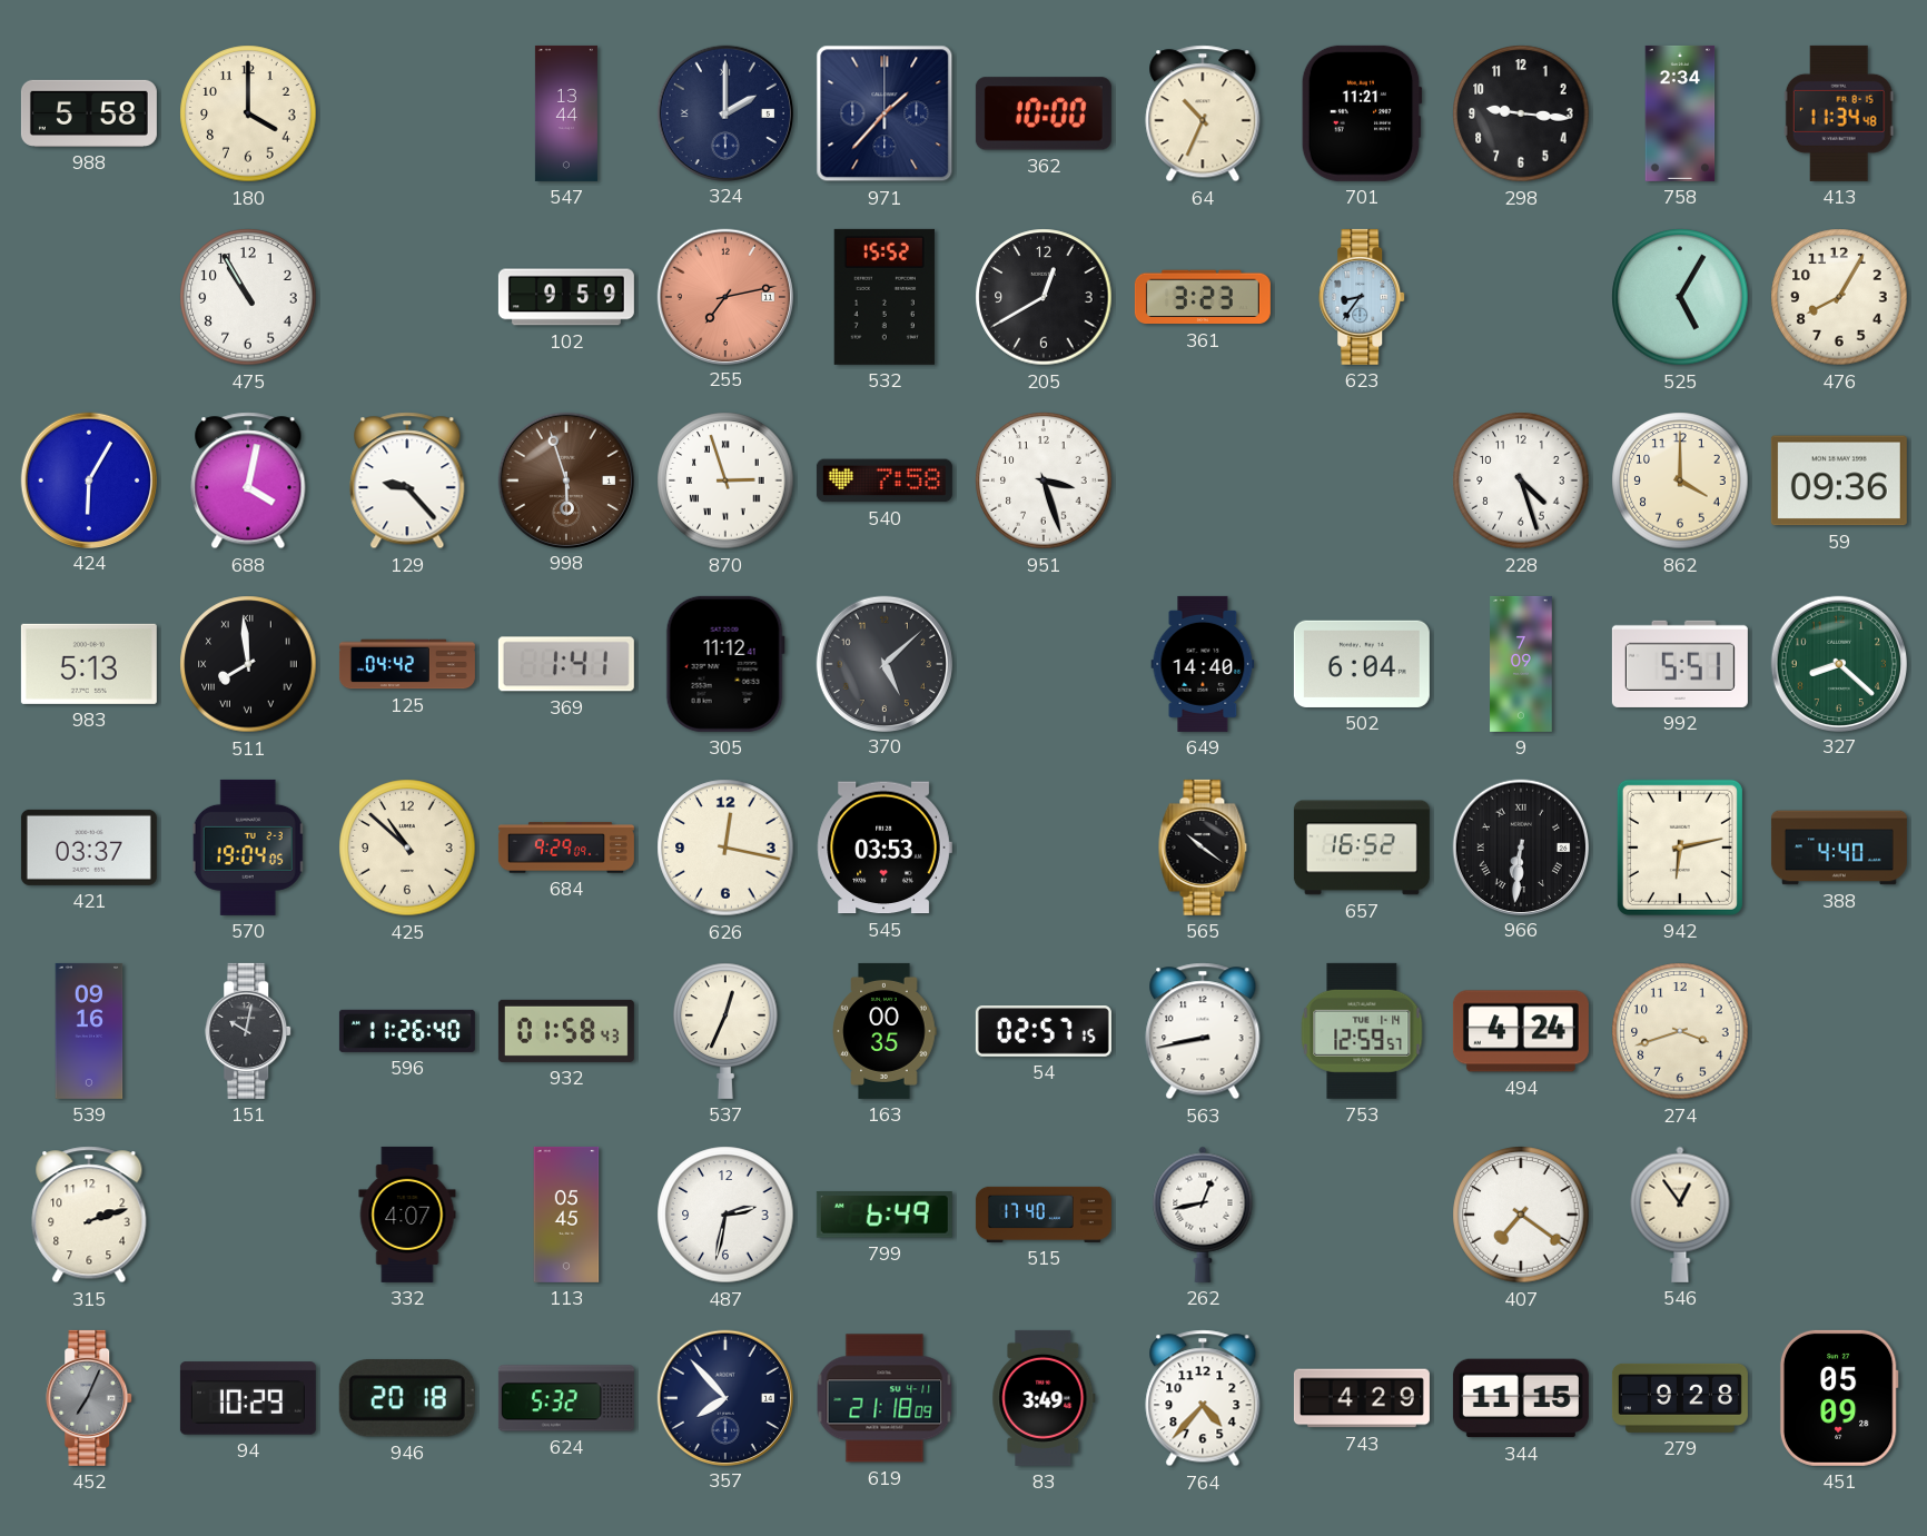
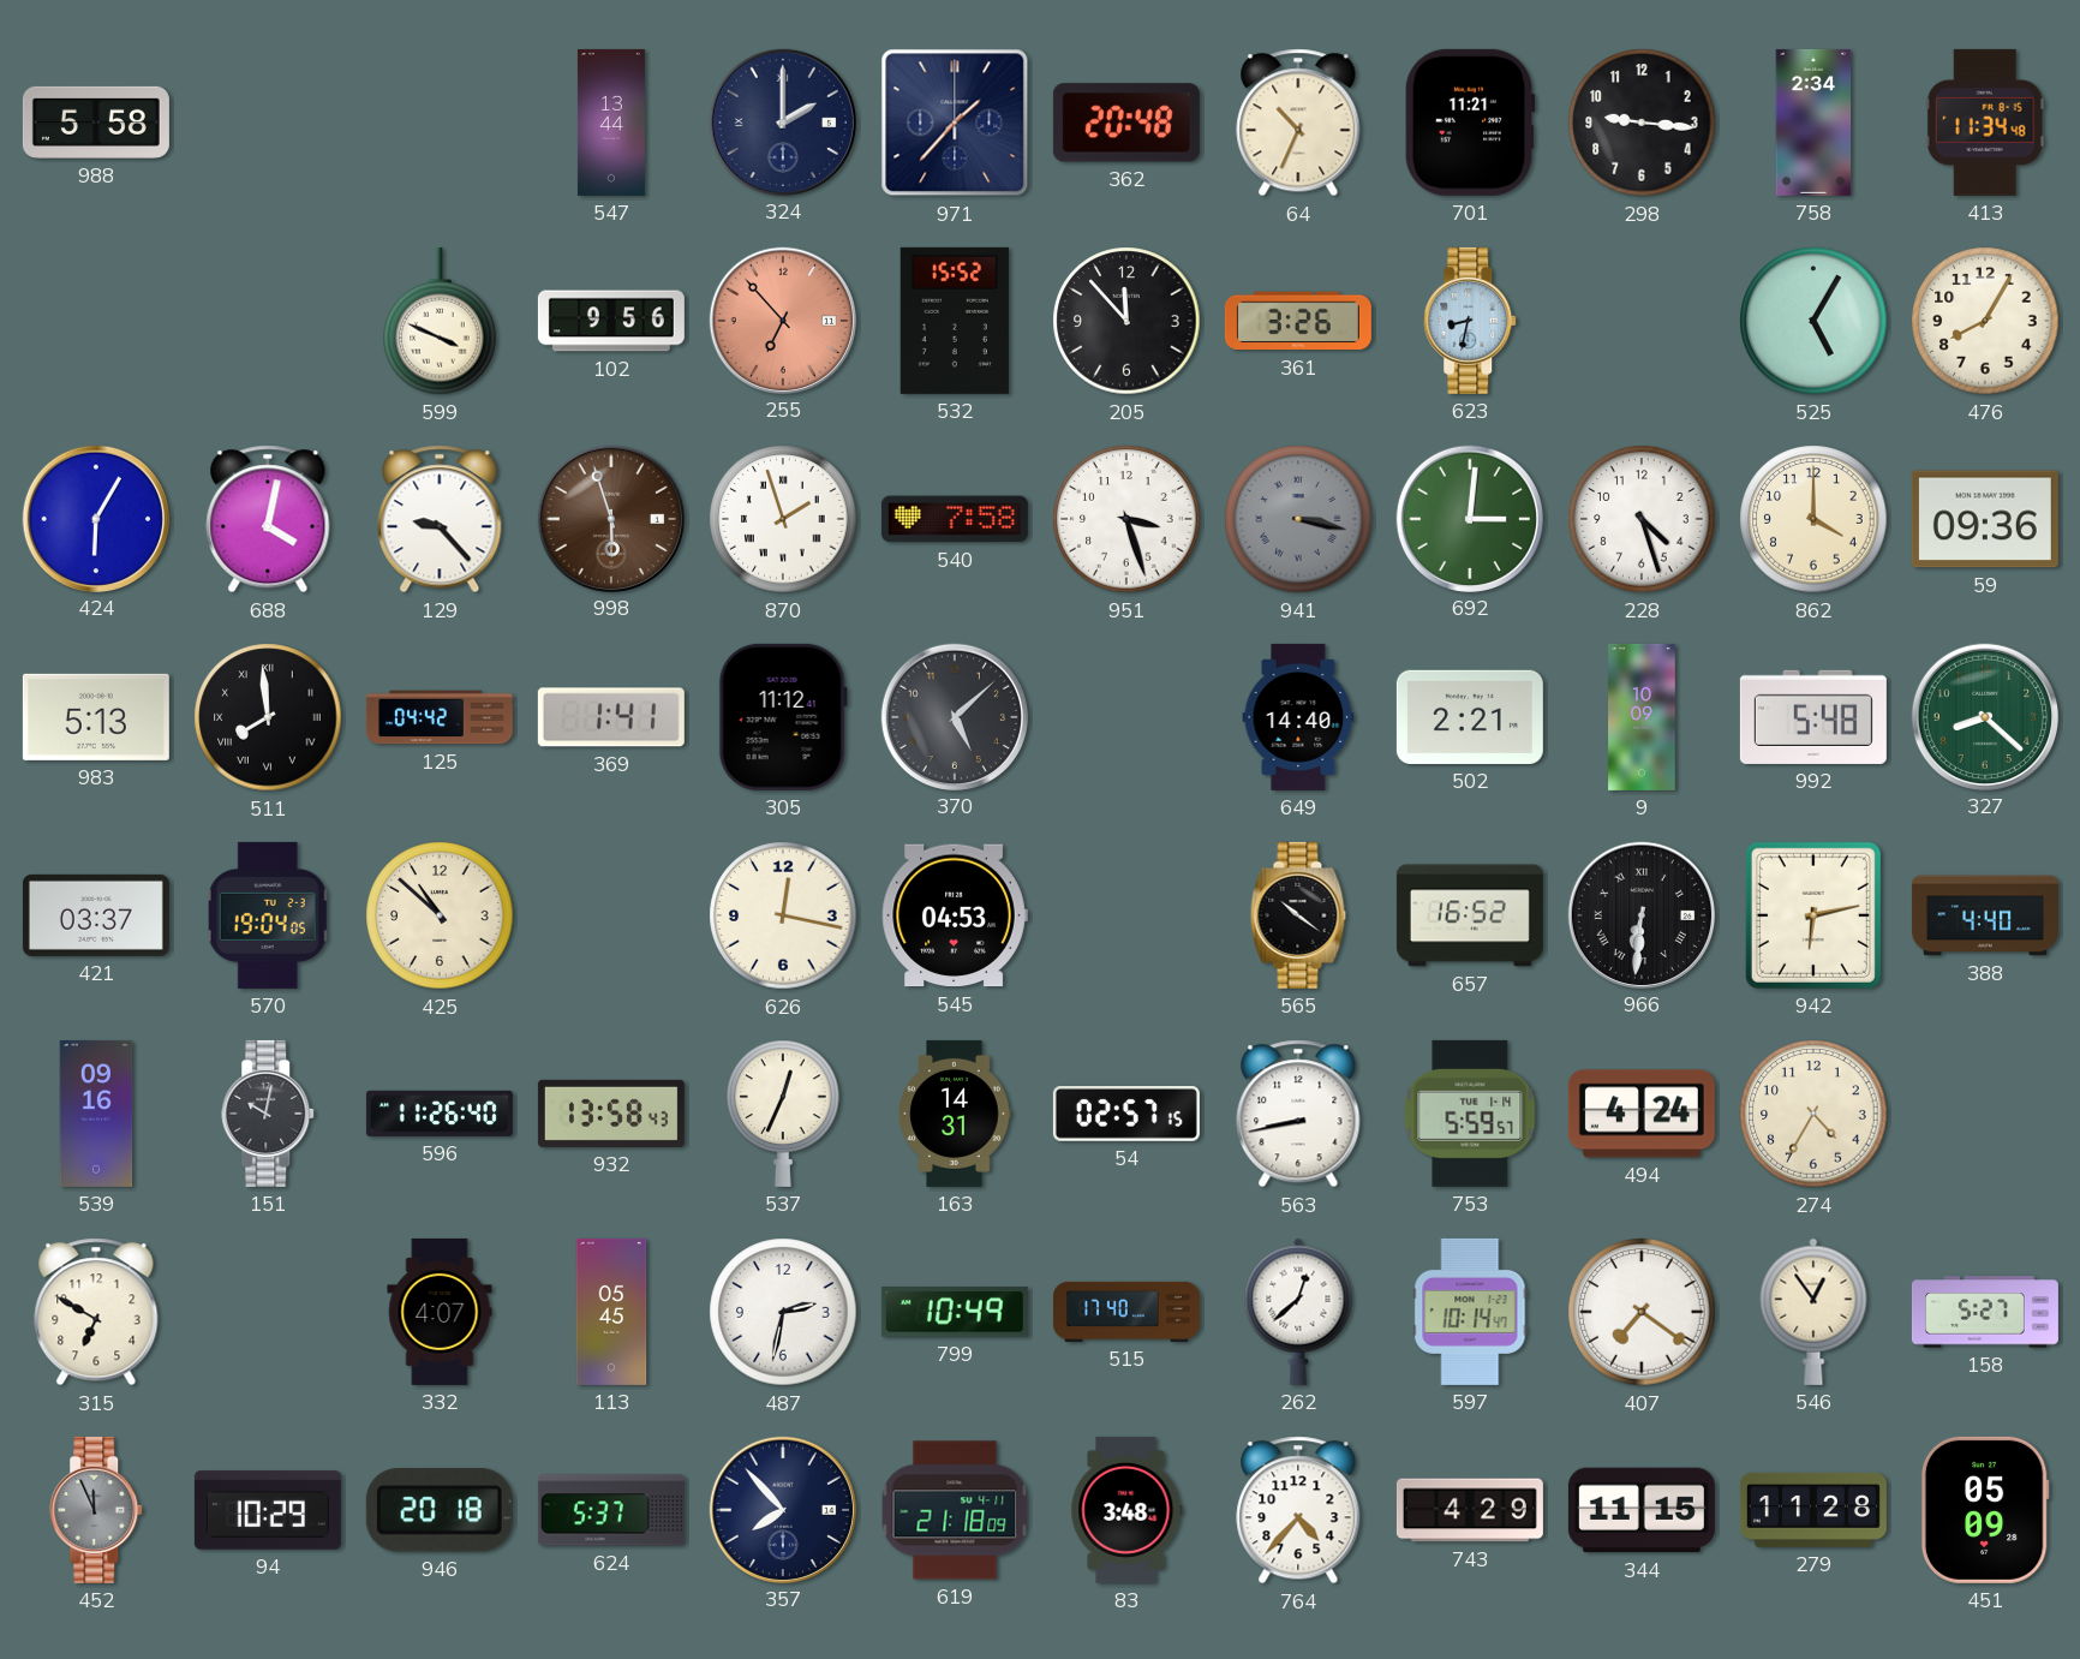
180: 4:00 -> none (248, 113)
362: 10:00 -> 20:48 (1126, 123)
475: 10:55 -> none (248, 297)
599: none -> 3:49 (440, 321)
102: 9:59 -> 9:56 (611, 321)
255: 7:13 -> 6:53 (782, 320)
205: 12:40 -> 11:53 (1126, 321)
361: 3:23 -> 3:26 (1298, 321)
623: 8:36 -> 8:32 (1471, 321)
870: 2:57 -> 1:57 (783, 519)
941: none -> 3:17 (1298, 519)
692: none -> 3:01 (1469, 518)
502: 6:04 -> 2:21 (1470, 717)
9: 7:09 -> 10:09 (1642, 717)
992: 5:51 -> 5:48 (1813, 717)
684: 9:29 -> none (566, 848)
545: 03:53 -> 04:53 (955, 915)
932: 01:58 -> 13:58 (611, 1114)
163: 00:35 -> 14:31 (955, 1114)
753: 12:59 -> 5:59 (1470, 1114)
274: 3:42 -> 4:35 (1813, 1114)
315: 2:12 -> 6:50 (96, 1312)
799: 6:49 -> 10:49 (955, 1312)
262: 12:43 -> 12:38 (1298, 1312)
597: none -> 10:14 (1470, 1312)
158: none -> 5:27 (1985, 1312)
452: 7:04 -> 11:56 (97, 1510)
624: 5:32 -> 5:37 (611, 1510)
83: 3:49 -> 3:48 (1126, 1510)
279: 9:28 -> 11:28 (1813, 1510)
